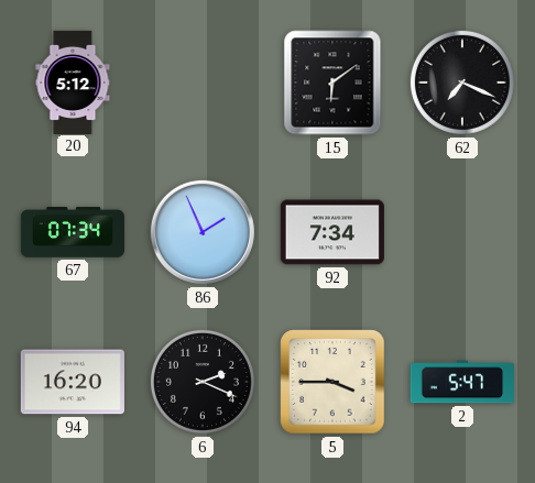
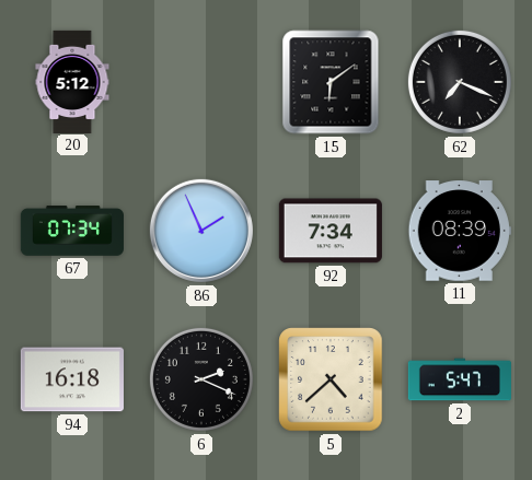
11: none -> 08:39 (460, 231)
94: 16:20 -> 16:18 (72, 379)
5: 3:45 -> 4:38 (331, 379)
